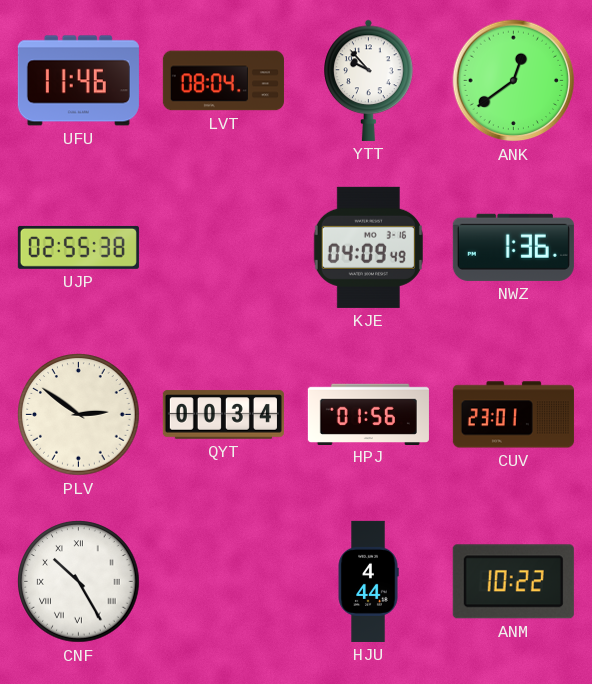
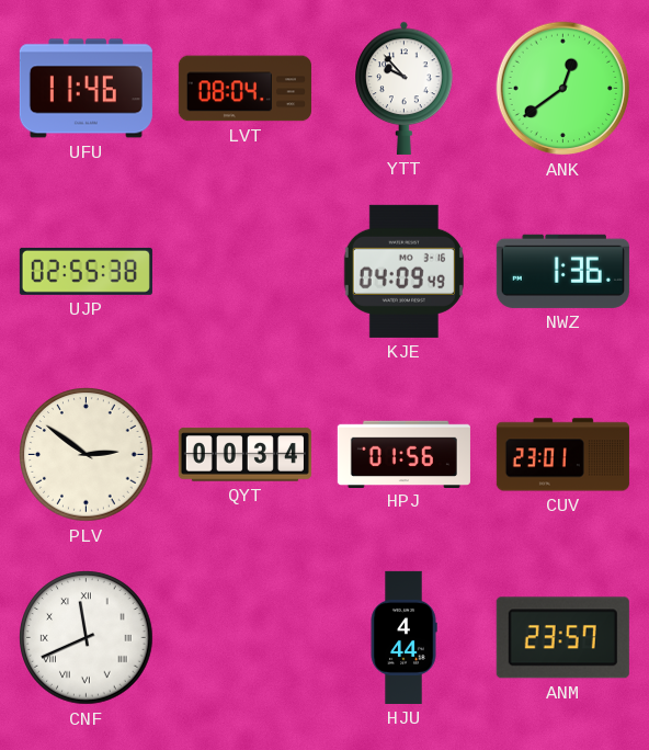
CNF: 10:25 -> 11:41 (87, 638)
ANM: 10:22 -> 23:57 (562, 638)
